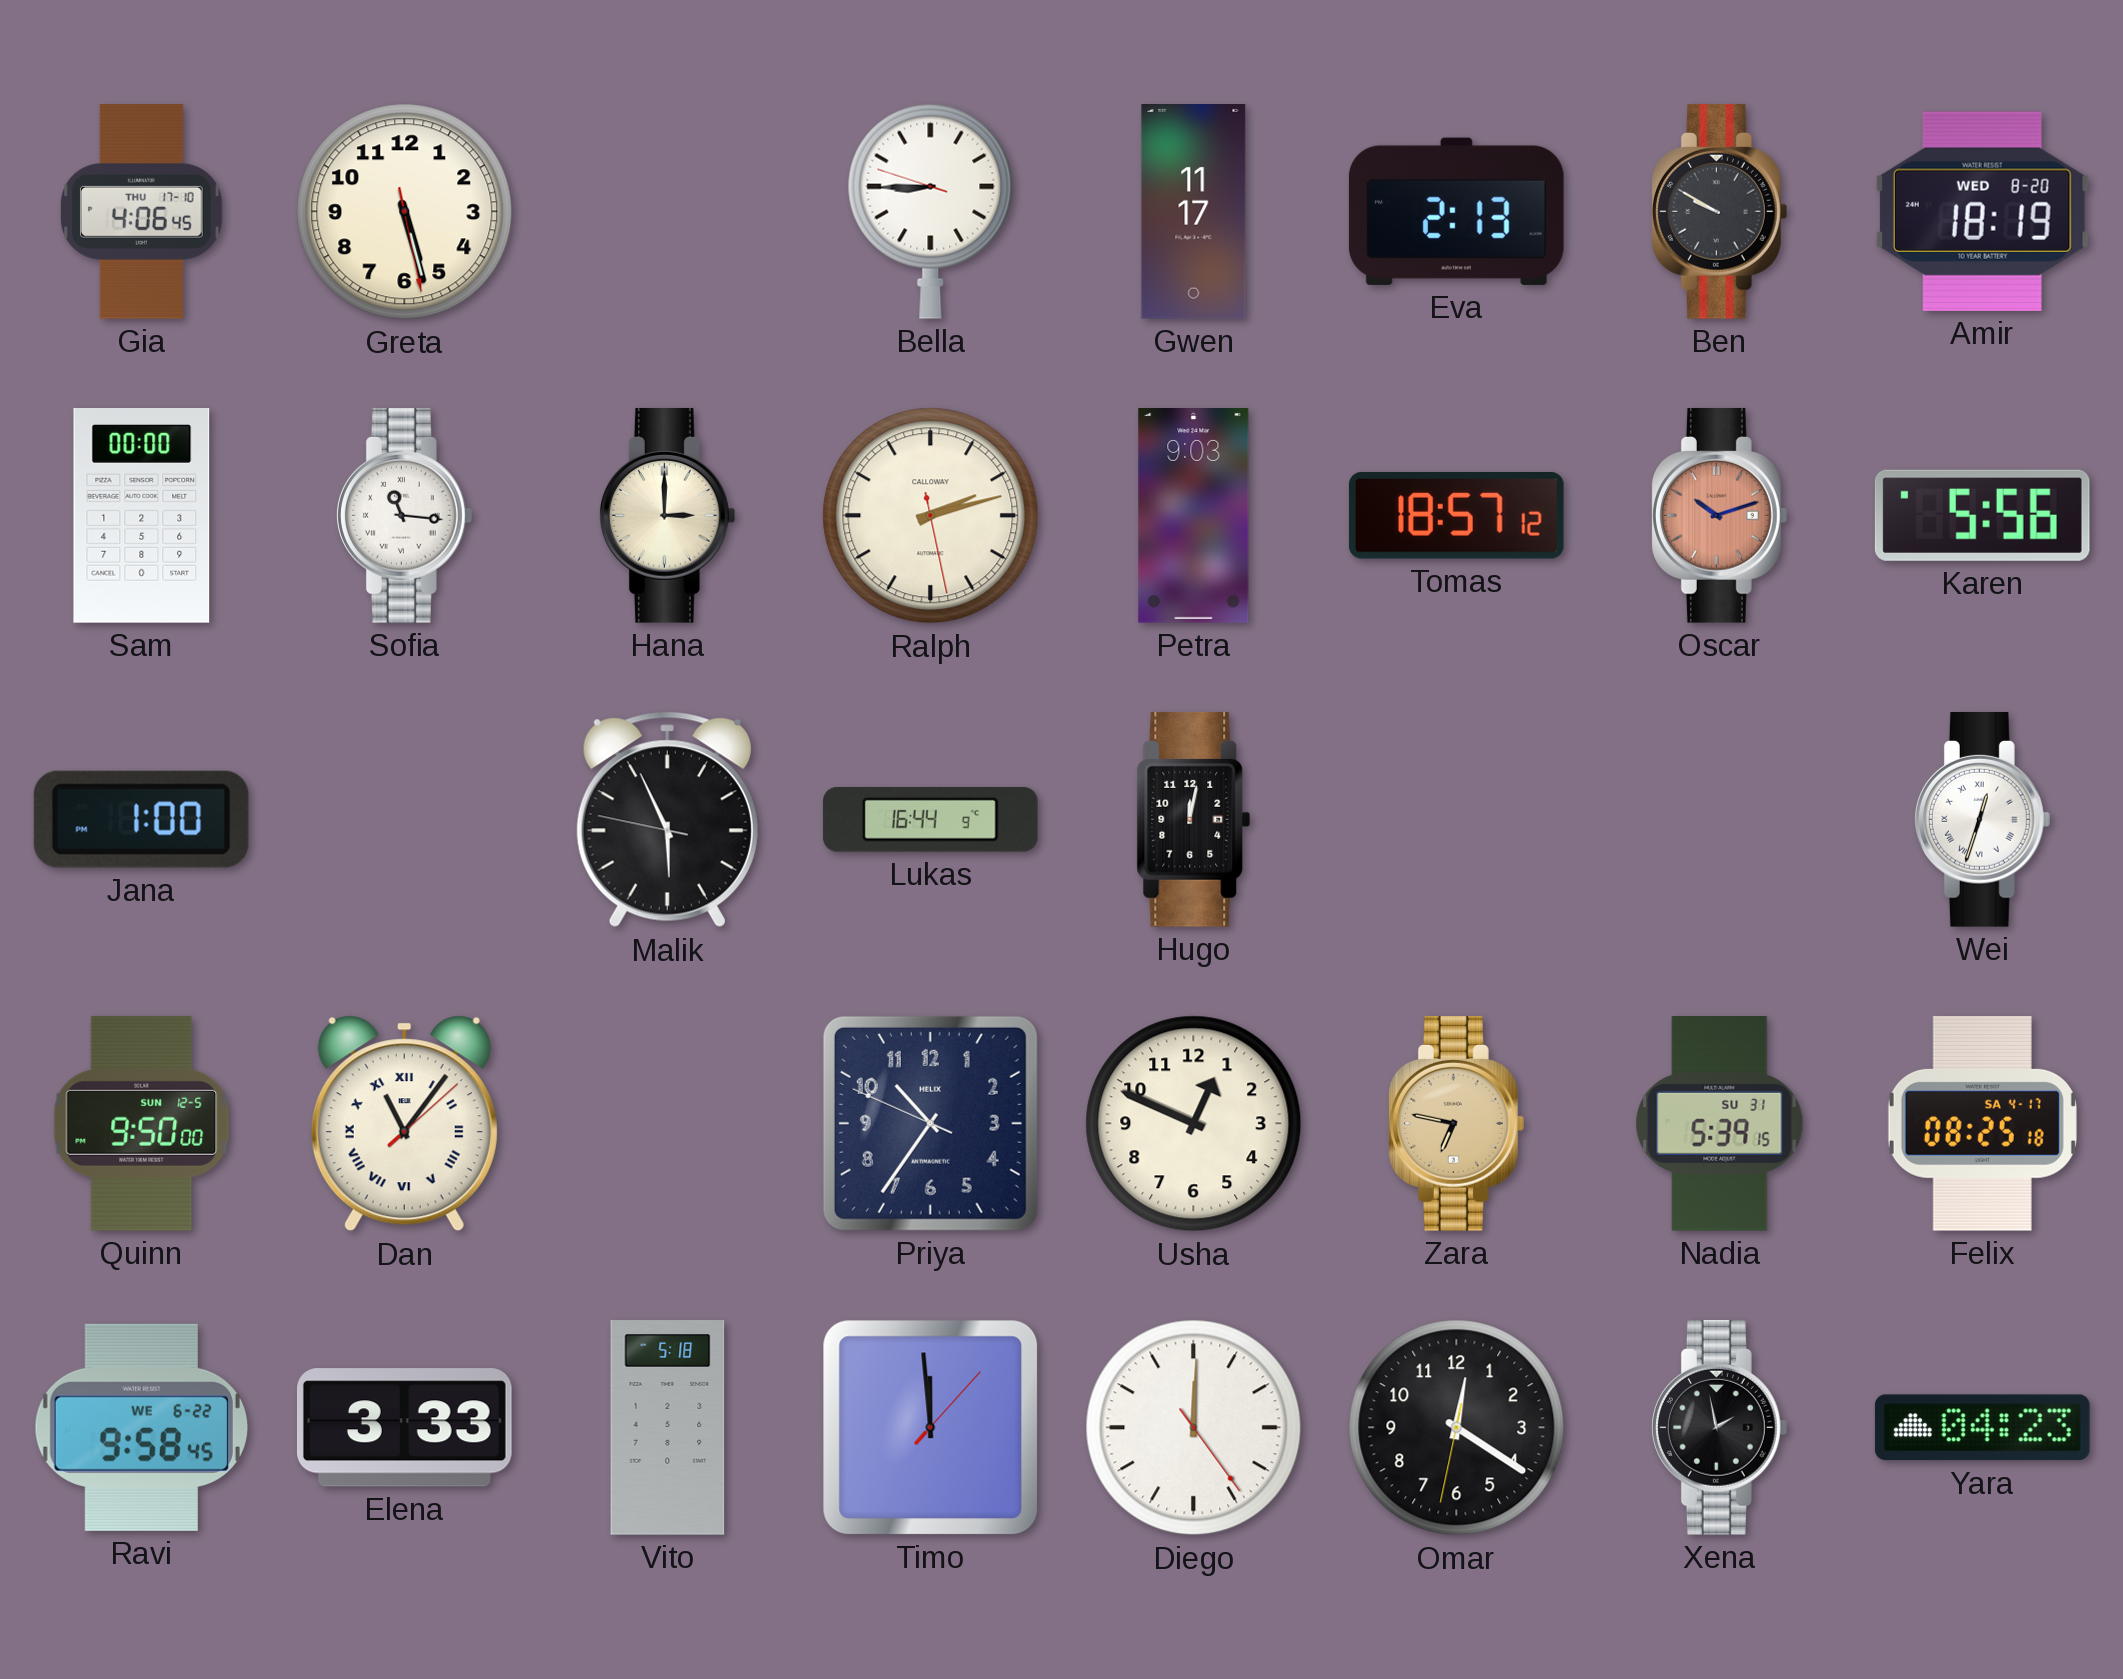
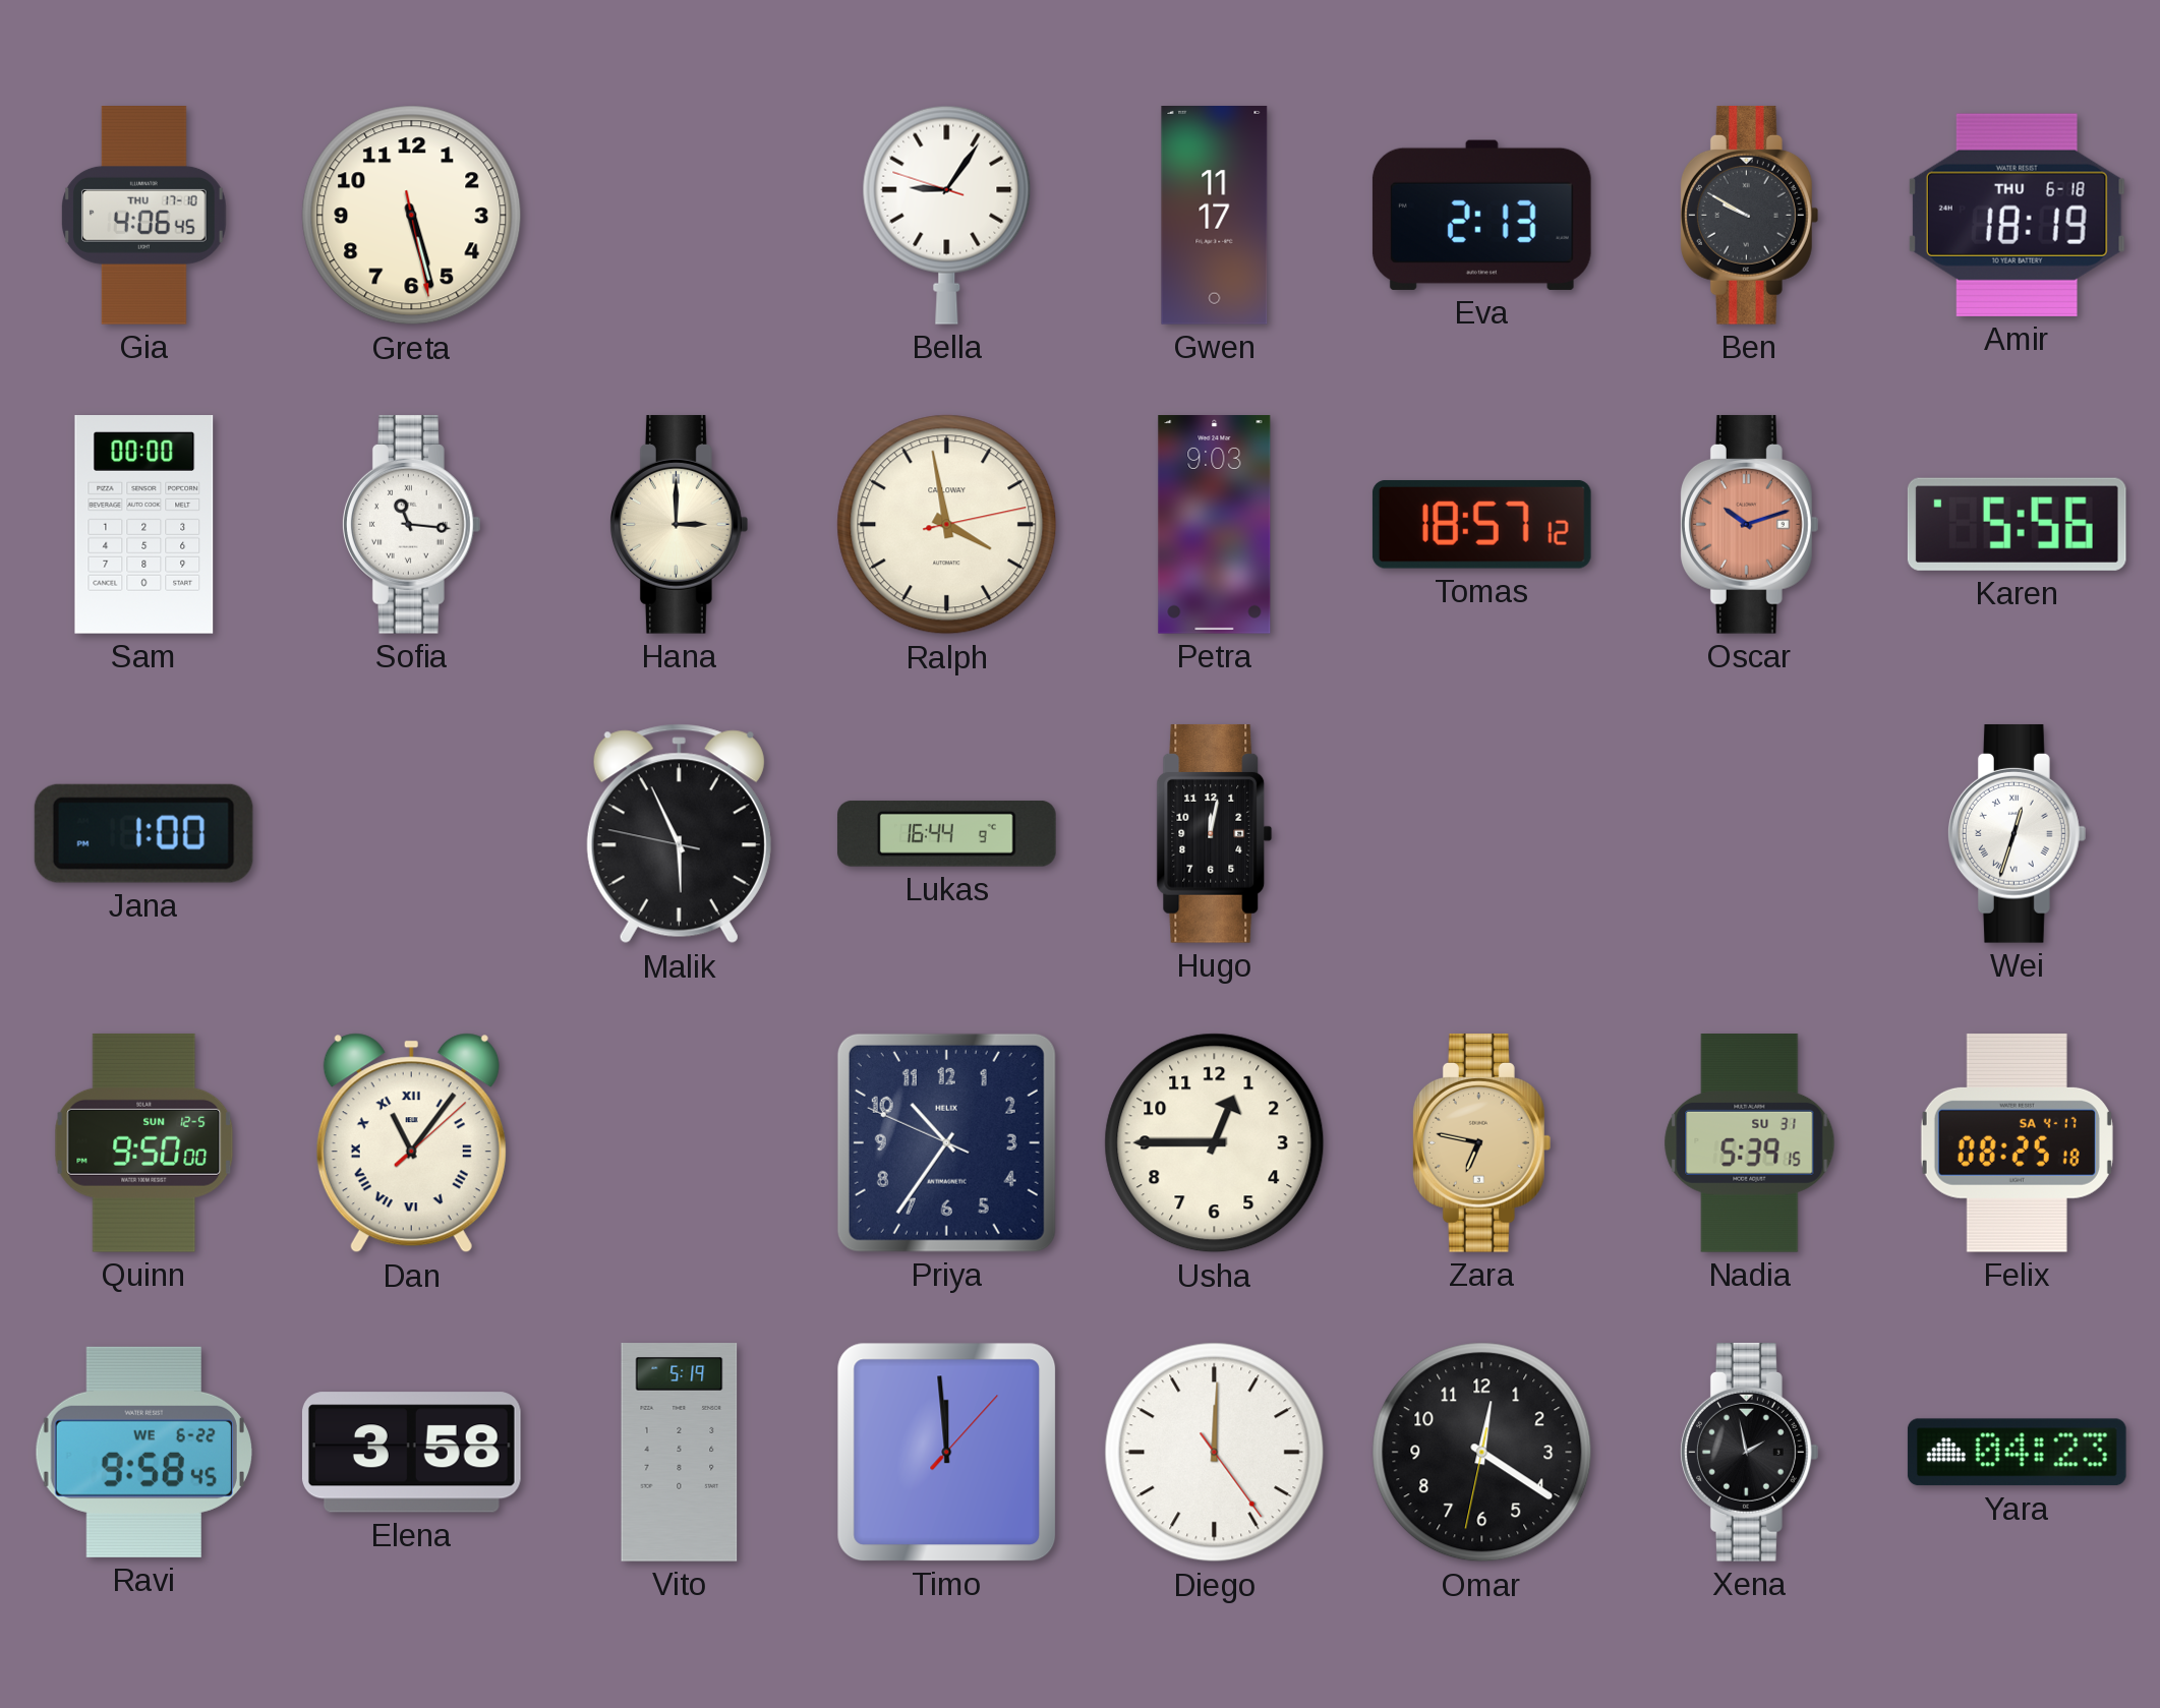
Bella: 8:44 -> 9:05 (947, 215)
Amir date: WED 8-20 -> THU 6-18 (2017, 215)
Ralph: 2:12 -> 3:58 (947, 525)
Usha: 12:49 -> 12:45 (1215, 1143)
Elena: 3:33 -> 3:58 (411, 1453)
Vito: 5:18 -> 5:19 (680, 1453)
